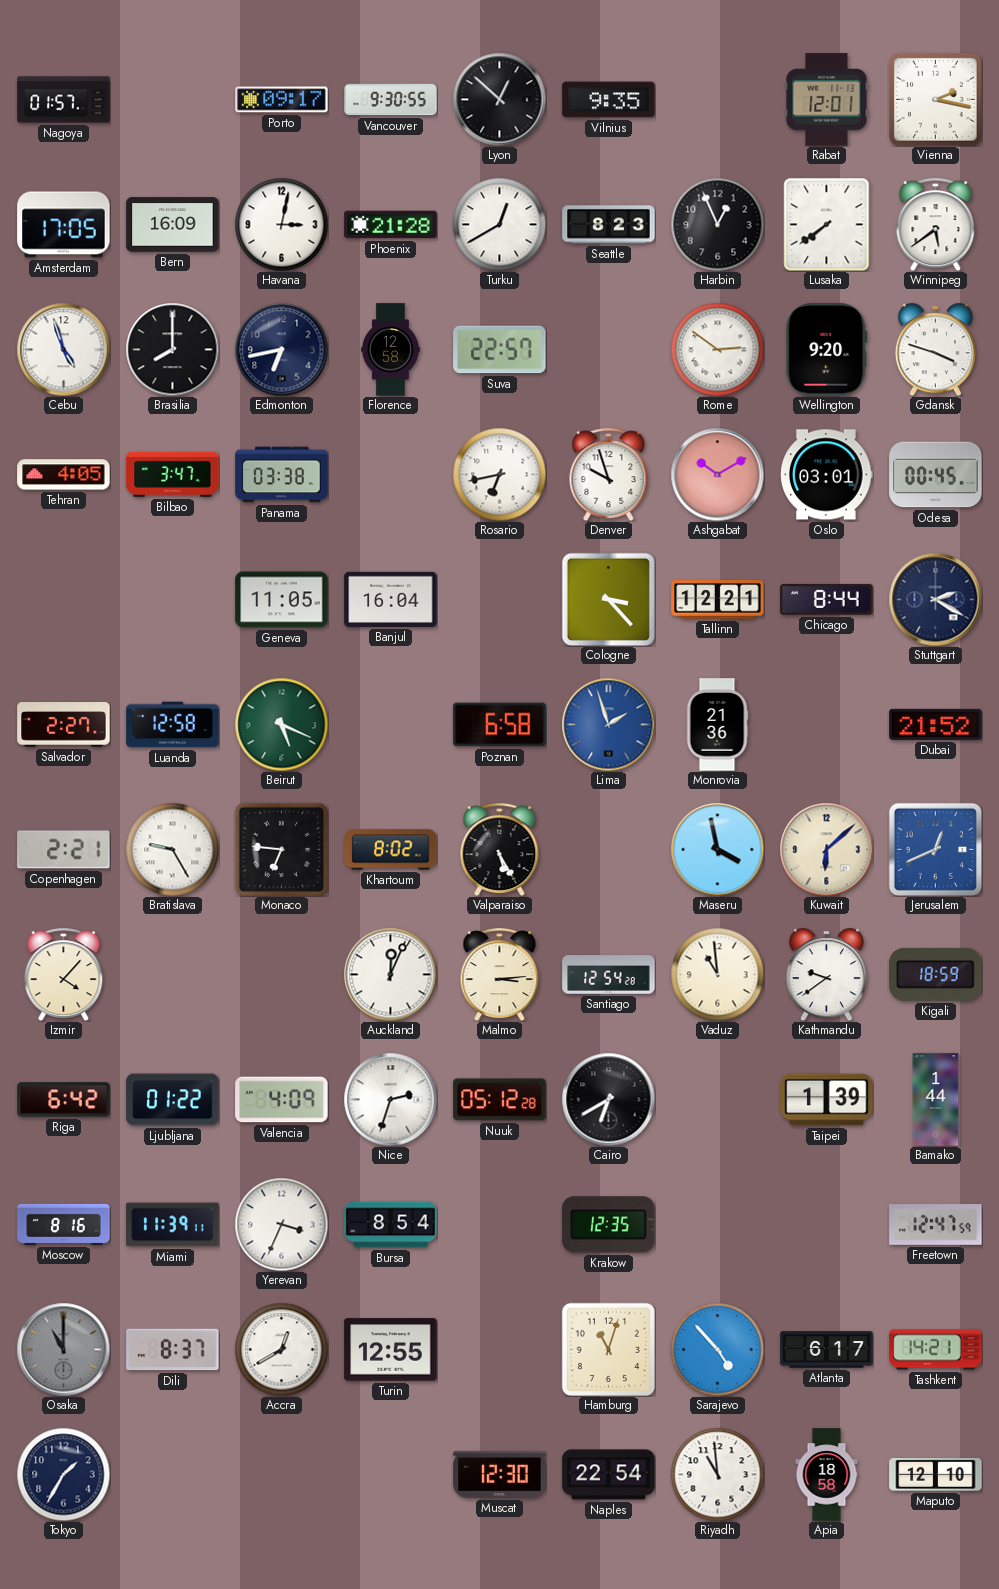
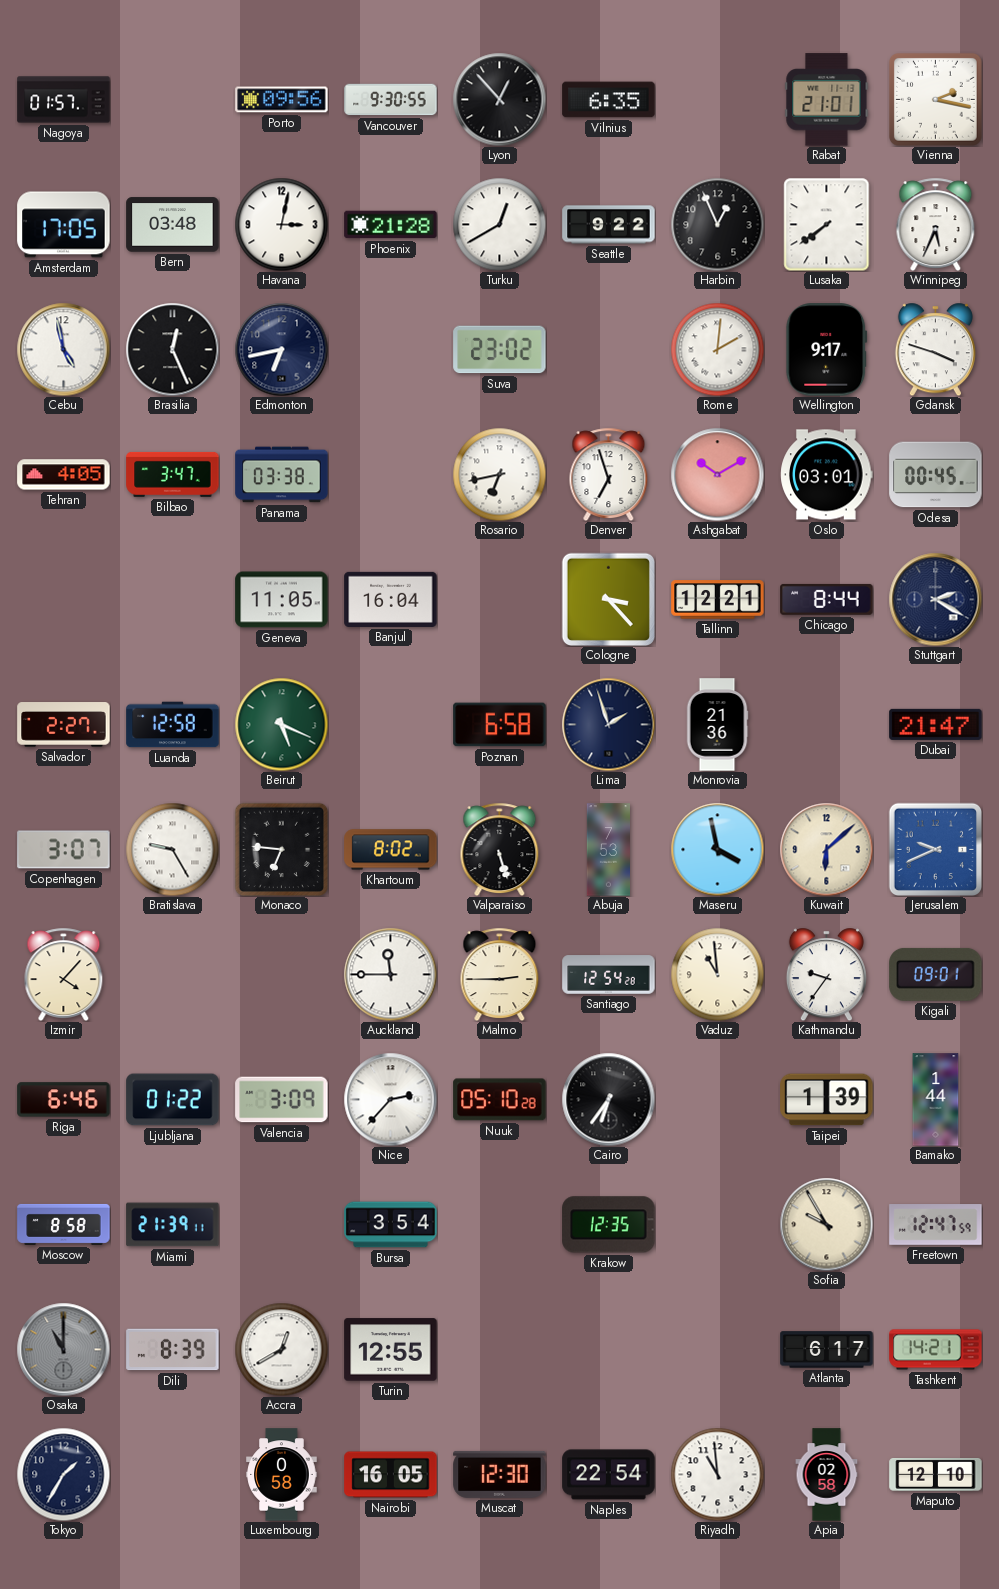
Porto: 09:17 -> 09:56 (282, 100)
Lyon: 12:52 -> 12:53 (499, 99)
Vilnius: 9:35 -> 6:35 (609, 100)
Rabat: 12:01 -> 21:01 (827, 100)
Bern: 16:09 -> 03:48 (173, 225)
Seattle: 8:23 -> 9:22 (609, 225)
Winnipeg: 5:39 -> 5:34 (936, 224)
Cebu: 4:57 -> 4:58 (63, 349)
Brasilia: 8:00 -> 12:26 (172, 349)
Florence: 12:58 -> none (391, 350)
Suva: 22:57 -> 23:02 (500, 350)
Rome: 2:51 -> 2:01 (717, 349)
Wellington: 9:20 -> 9:17 (827, 350)
Denver: 9:57 -> 6:57 (609, 474)
Lima dial: blue -> navy (608, 724)
Dubai: 21:52 -> 21:47 (936, 724)
Copenhagen: 2:21 -> 3:07 (64, 850)
Valparaiso: 5:25 -> 5:27 (500, 849)
Abuja: none -> 7:53 (609, 850)
Jerusalem: 12:41 -> 9:41 (935, 849)
Auckland: 12:04 -> 11:45 (390, 974)
Malmo: 3:14 -> 2:45 (500, 974)
Kathmandu: 9:39 -> 9:36 (826, 974)
Kigali: 18:59 -> 09:01 (936, 974)
Riga: 6:42 -> 6:46 (64, 1100)
Valencia: 4:09 -> 3:09 (282, 1100)
Nice: 2:33 -> 2:37 (390, 1099)
Nuuk: 05:12 -> 05:10 (500, 1100)
Cairo: 6:40 -> 6:36 (608, 1099)
Moscow: 8:16 -> 8:58 (64, 1224)
Miami: 11:39 -> 21:39 (173, 1225)
Yerevan: 3:34 -> none (281, 1224)
Bursa: 8:54 -> 3:54 (391, 1225)
Sofia: none -> 9:55 (826, 1224)
Dili: 8:37 -> 8:39 (173, 1350)
Hamburg: 11:03 -> none (608, 1349)
Sarajevo: 4:53 -> none (717, 1349)
Luxembourg: none -> 0:58 (282, 1475)
Nairobi: none -> 16:05 (391, 1475)
Apia: 18:58 -> 02:58 (827, 1475)
